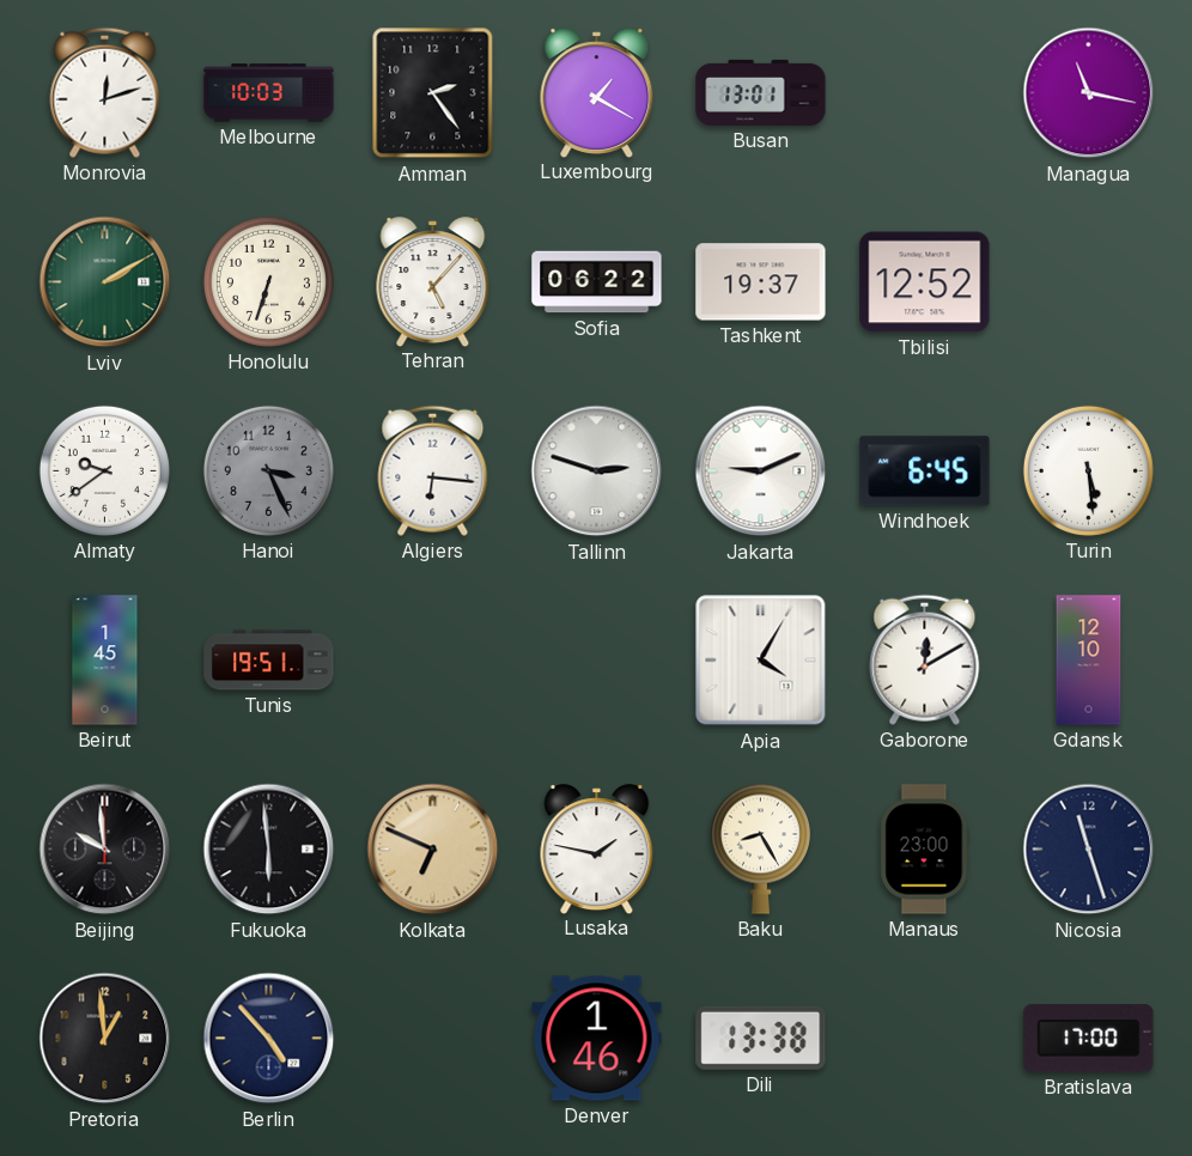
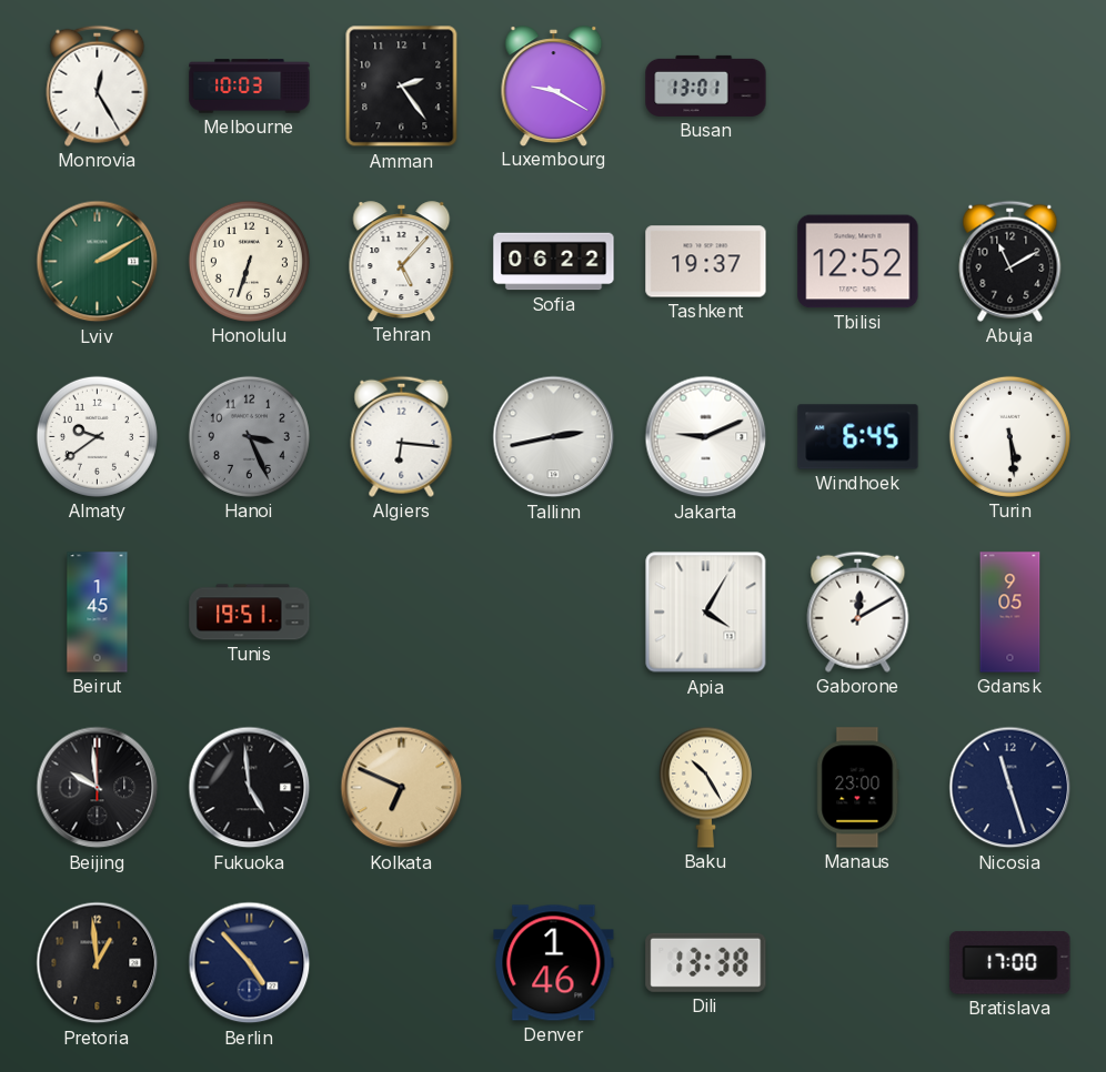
Monrovia: 12:12 -> 12:25 (98, 85)
Luxembourg: 1:20 -> 9:20 (554, 85)
Managua: 11:17 -> none (1089, 93)
Abuja: none -> 11:10 (1011, 261)
Tallinn: 2:48 -> 2:43 (554, 437)
Gdansk: 12:10 -> 9:05 (1011, 613)
Fukuoka: 5:59 -> 4:59 (250, 788)
Lusaka: 1:47 -> none (597, 848)
Baku: 8:25 -> 10:25 (705, 787)
